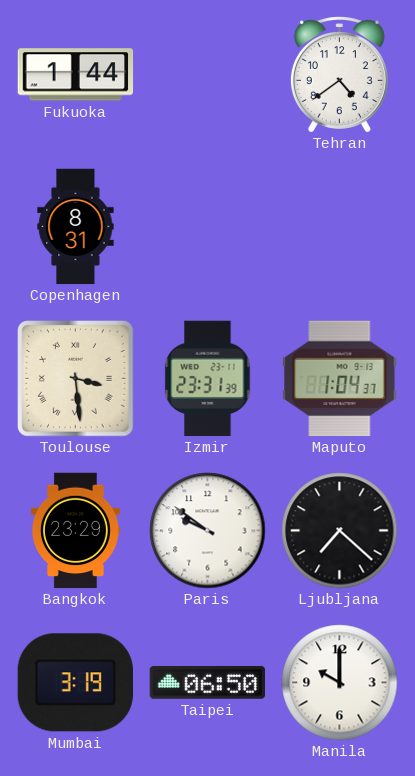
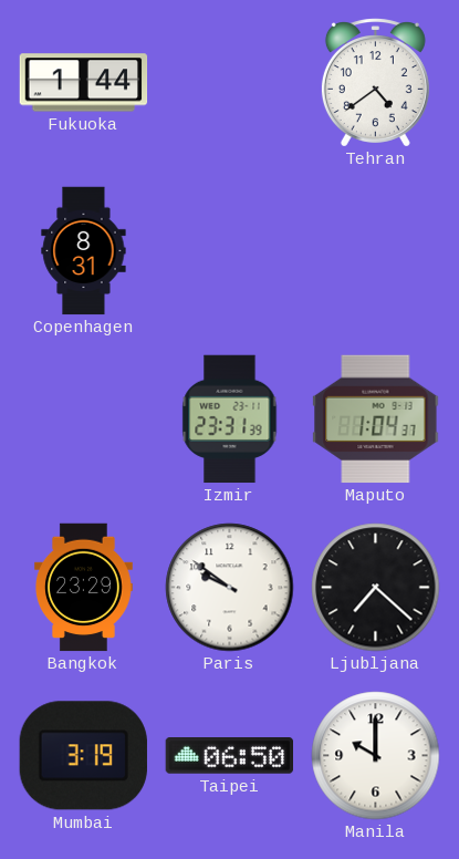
Toulouse: 3:29 -> none (76, 379)
